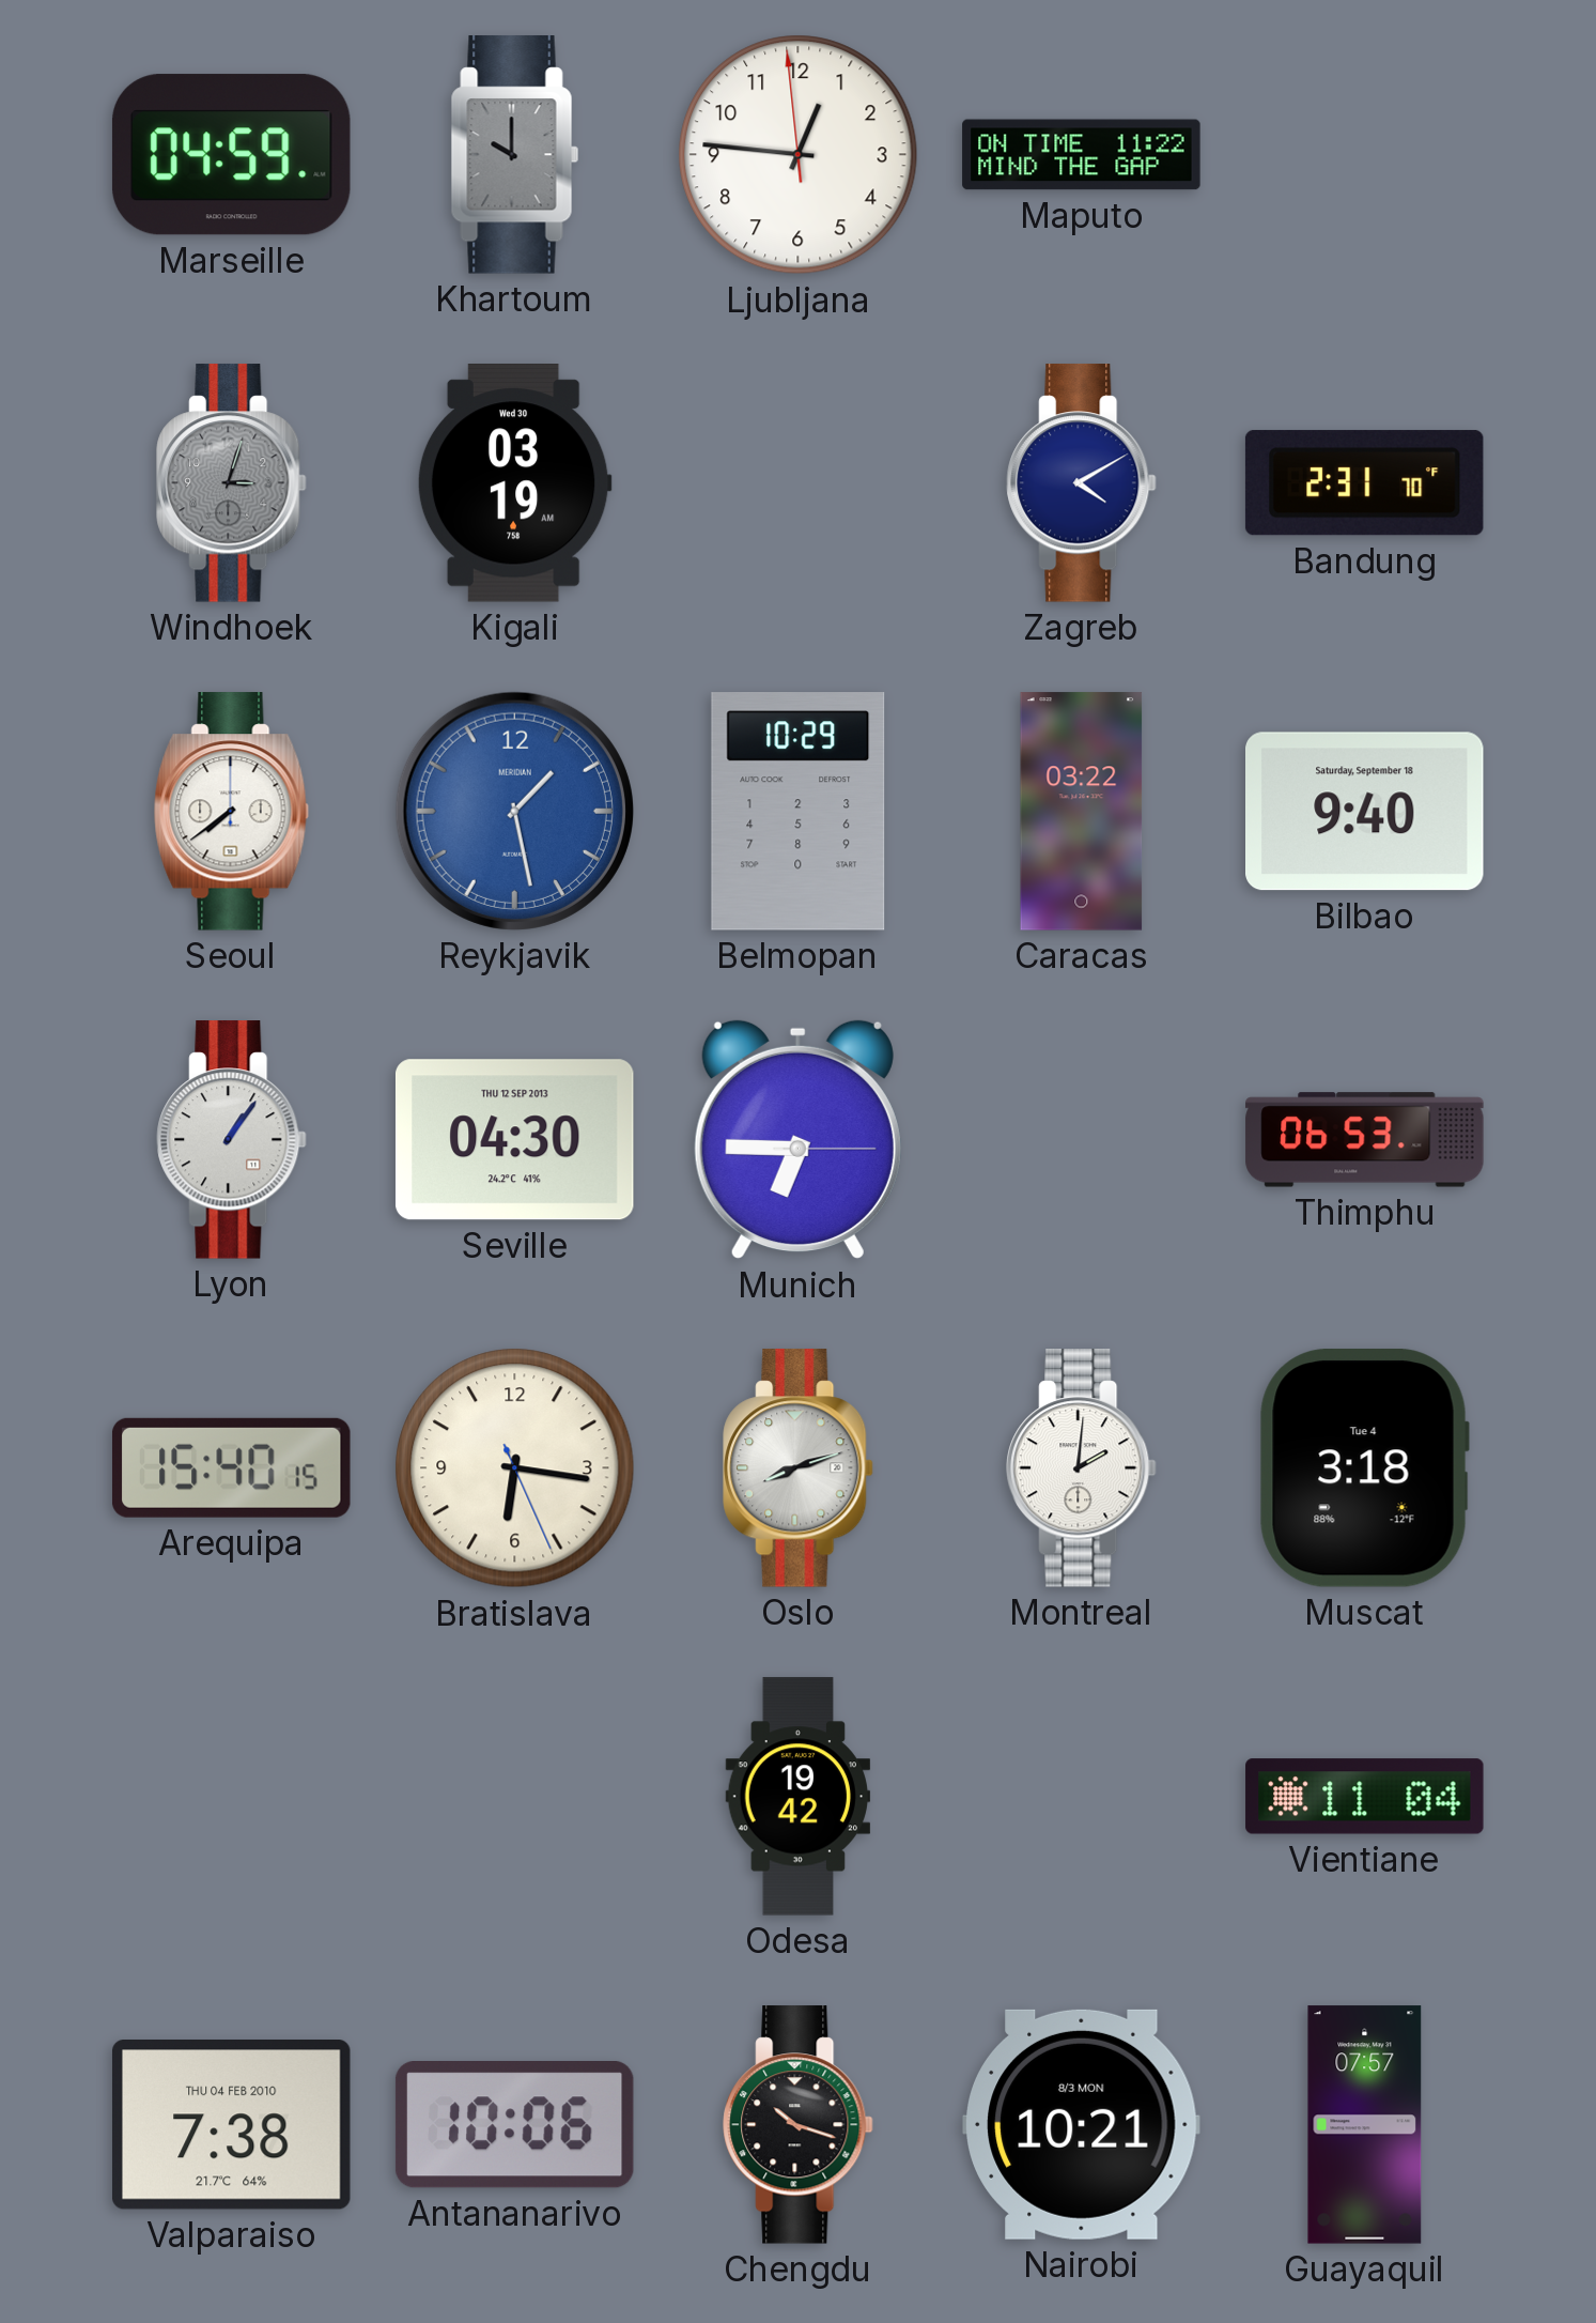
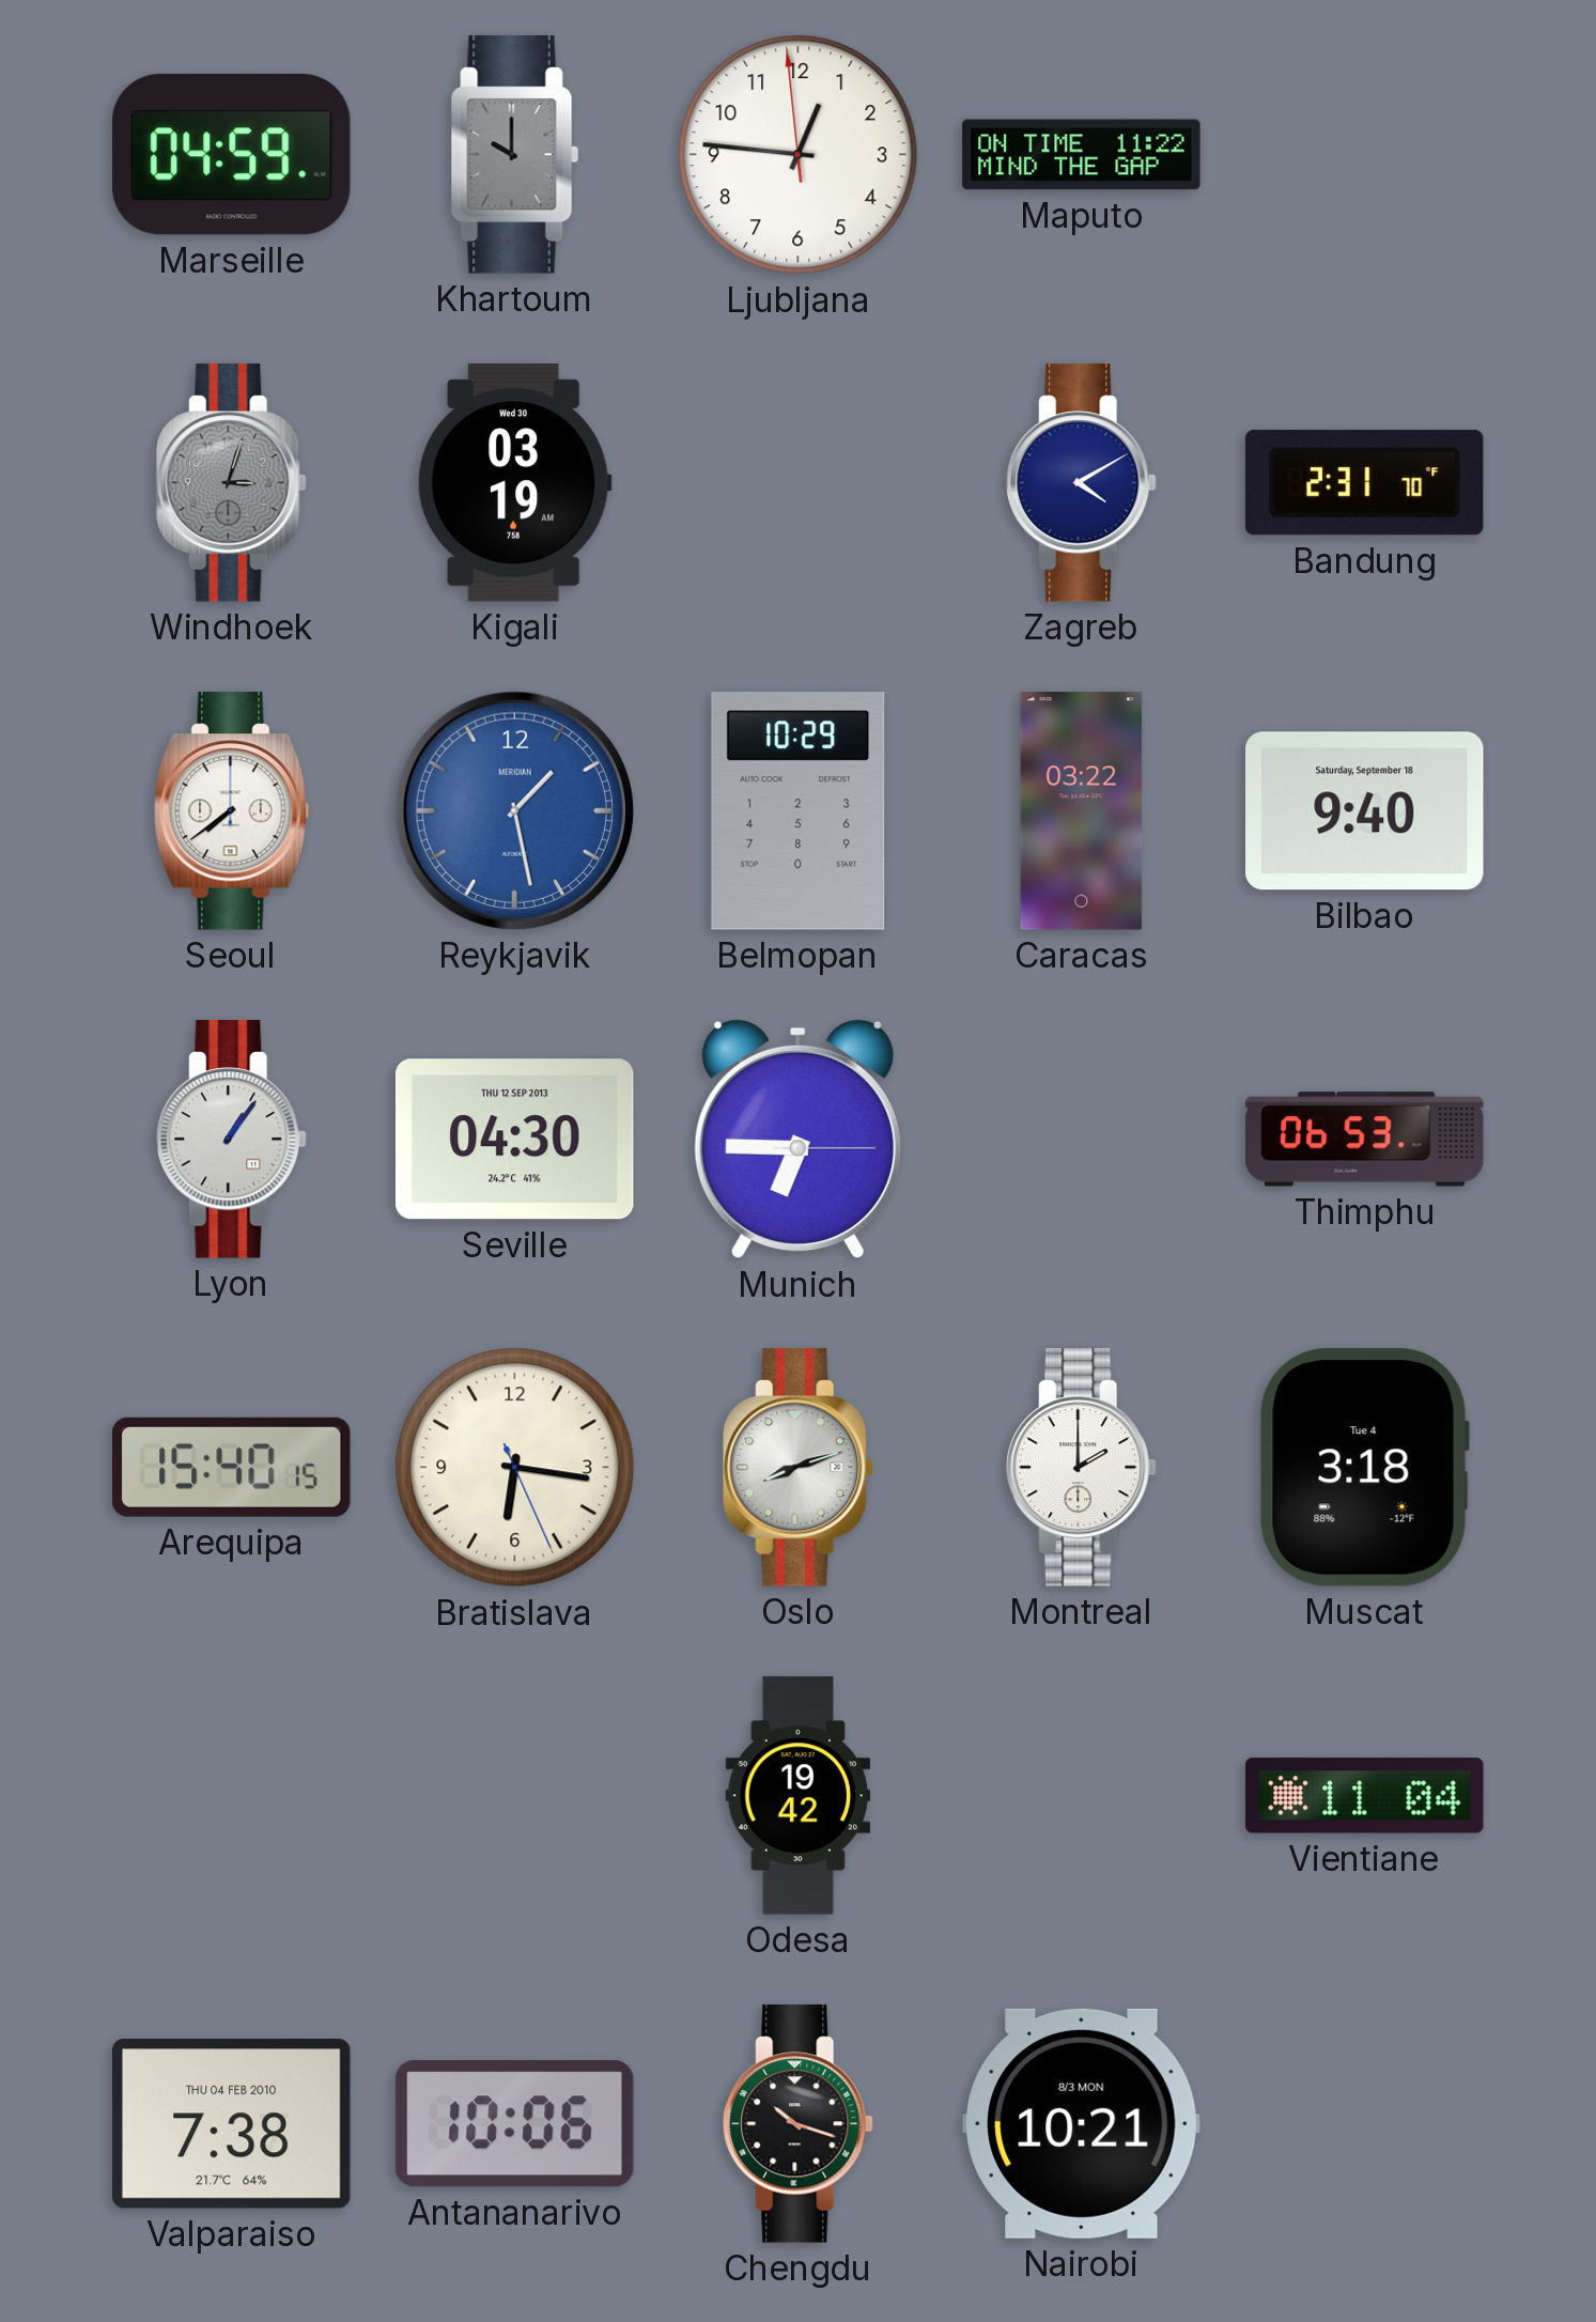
Montreal: 2:01 -> 2:00 (1082, 1468)
Guayaquil: 07:57 -> none (1365, 2125)
